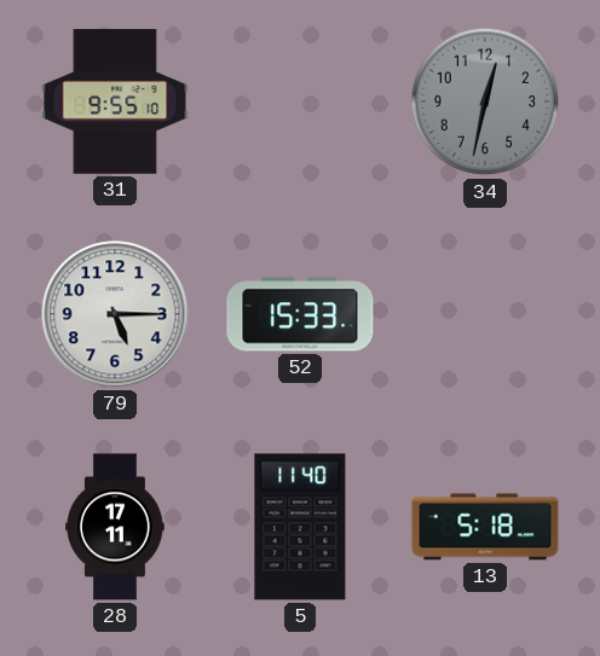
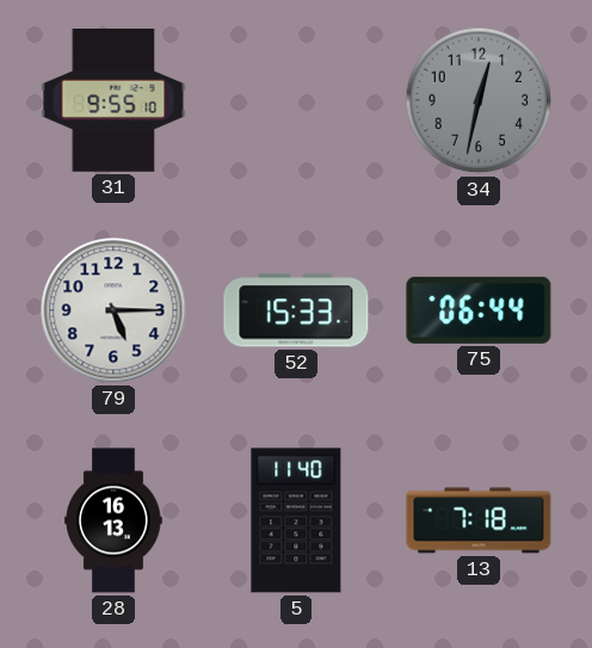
75: none -> 06:44 (479, 310)
28: 17:11 -> 16:13 (115, 520)
13: 5:18 -> 7:18 (479, 520)
